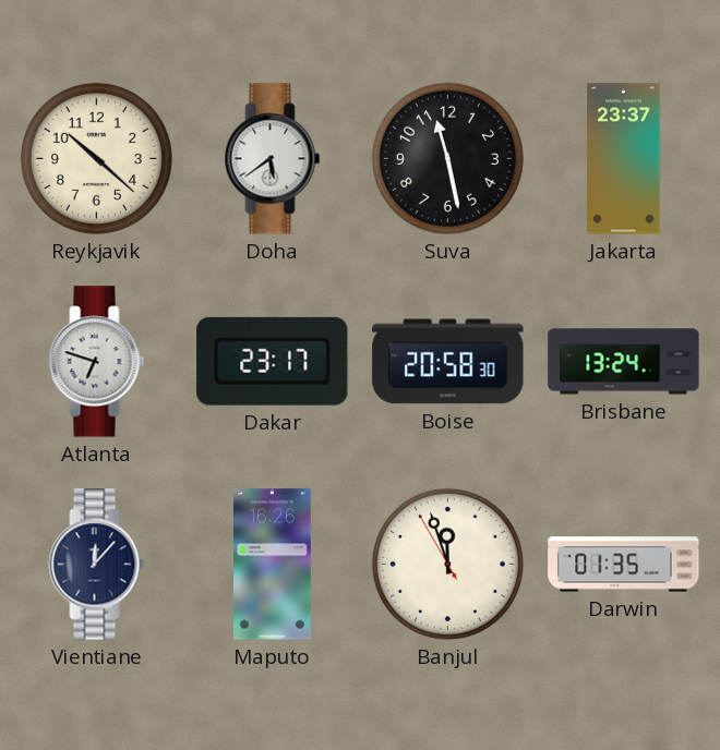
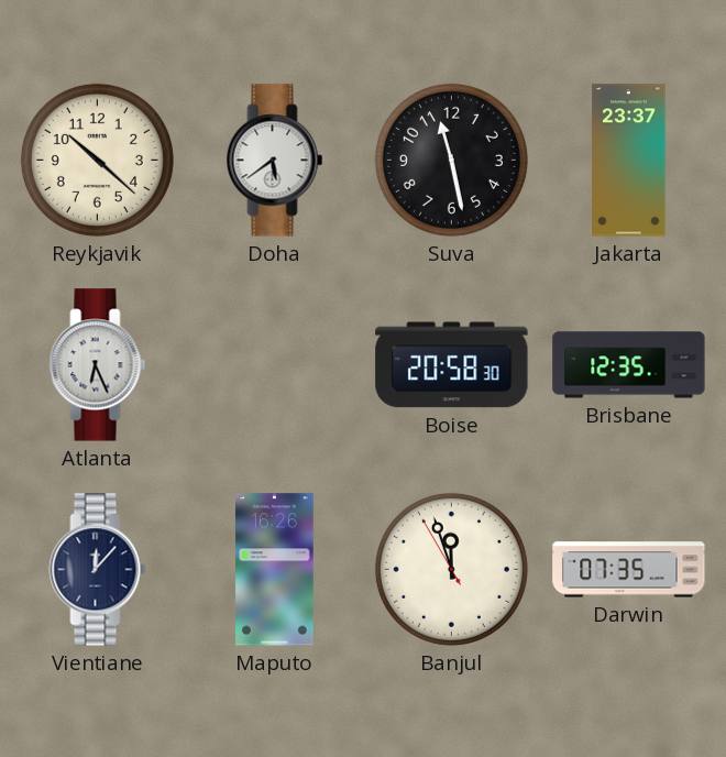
Atlanta: 6:48 -> 6:26 (98, 365)
Dakar: 23:17 -> none (273, 361)
Brisbane: 13:24 -> 12:35 (629, 365)
Darwin: 01:35 -> 07:35 (629, 570)
